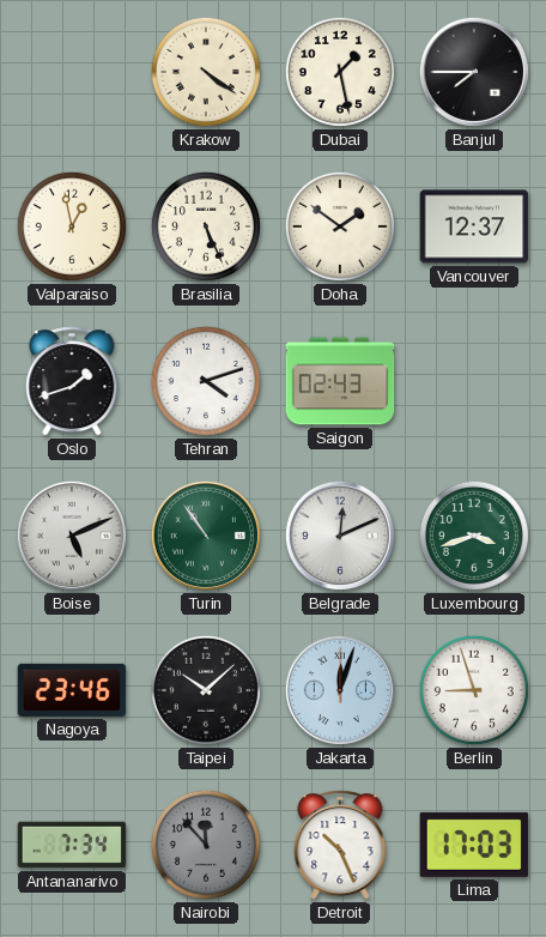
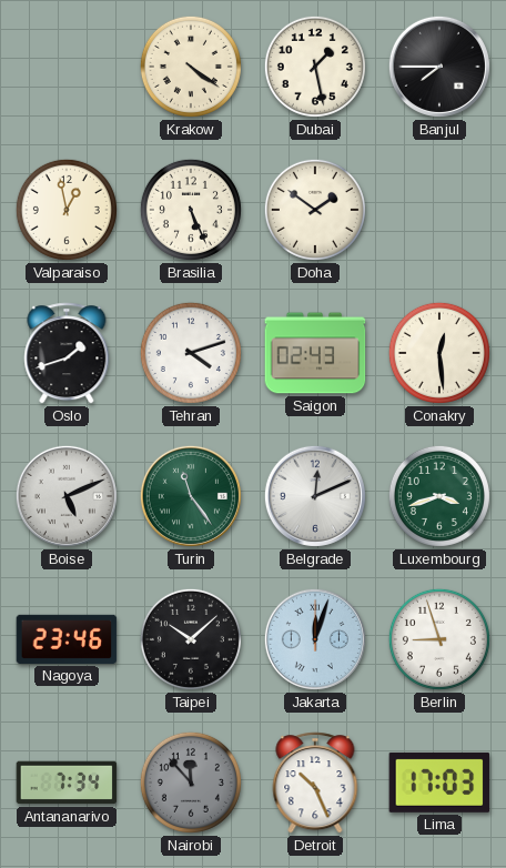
Vancouver: 12:37 -> none (474, 226)
Conakry: none -> 12:29 (439, 353)
Turin: 10:54 -> 11:24 (191, 496)
